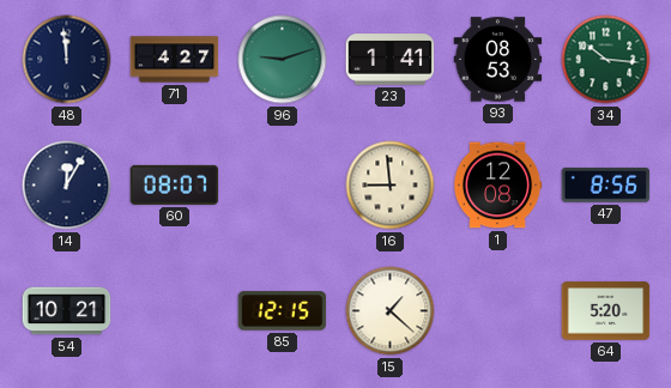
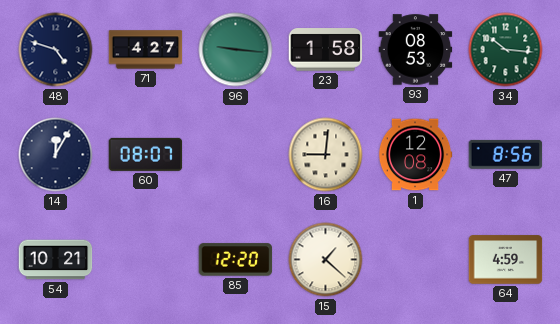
48: 11:59 -> 4:48 (56, 50)
96: 9:12 -> 9:16 (236, 50)
23: 1:41 -> 1:58 (326, 50)
16: 8:59 -> 9:01 (326, 155)
85: 12:15 -> 12:20 (236, 260)
64: 5:20 -> 4:59 (506, 260)
